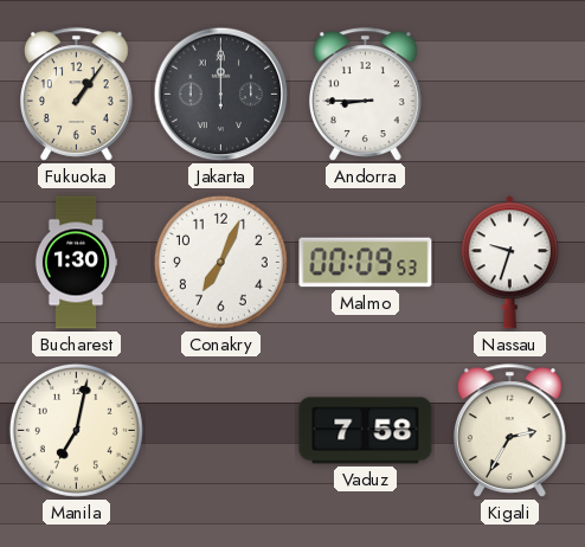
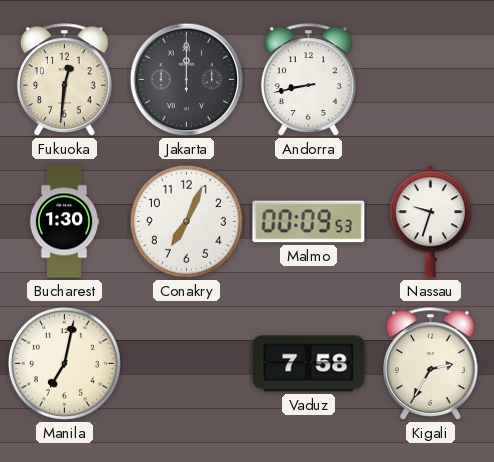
Fukuoka: 1:06 -> 12:31 (65, 80)
Andorra: 8:45 -> 8:43 (309, 80)
